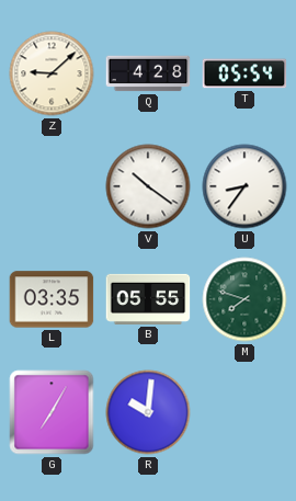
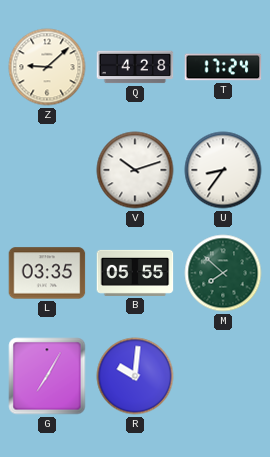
T: 05:54 -> 17:24 (223, 67)
V: 10:21 -> 10:12 (135, 170)
M: 7:48 -> 7:52 (223, 273)
